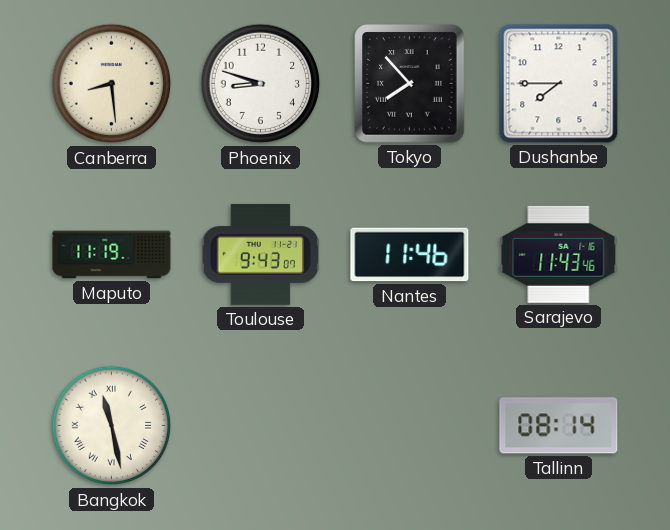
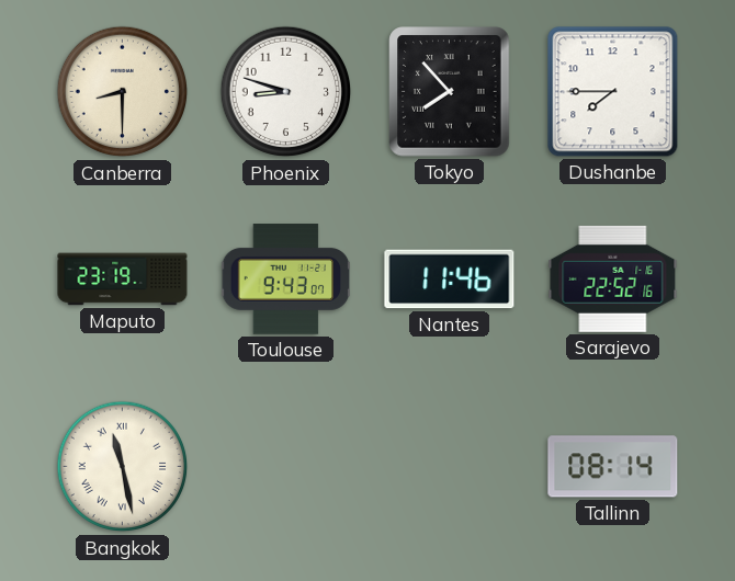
Canberra: 8:29 -> 8:30 (123, 92)
Maputo: 11:19 -> 23:19 (123, 280)
Sarajevo: 11:43 -> 22:52 (613, 278)
